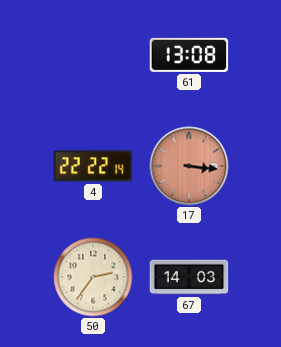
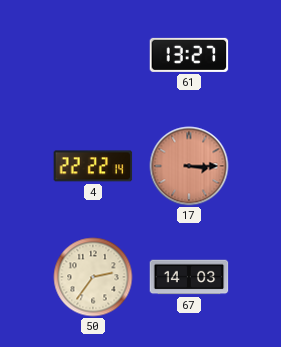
61: 13:08 -> 13:27 (189, 55)
17: 3:16 -> 3:15 (189, 166)
